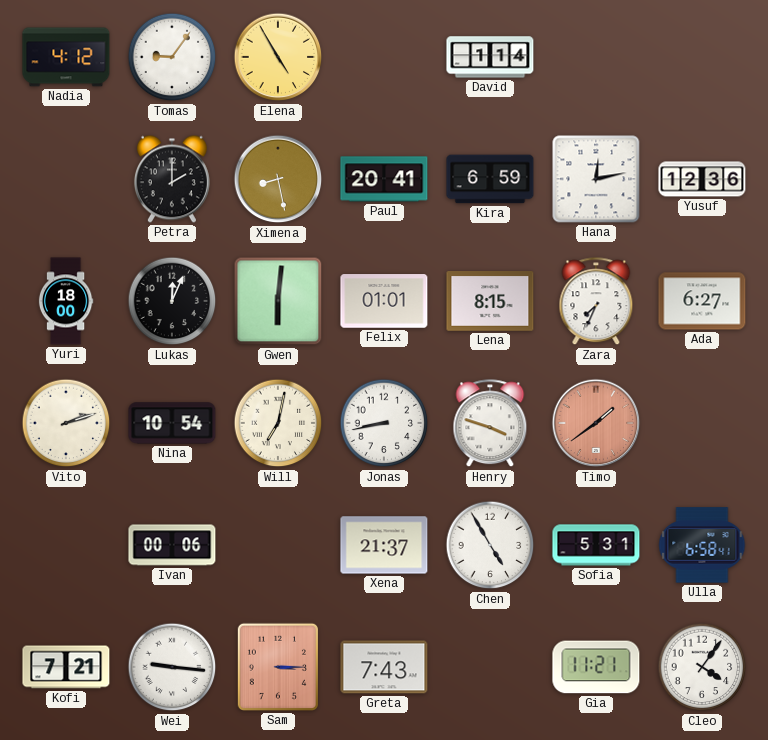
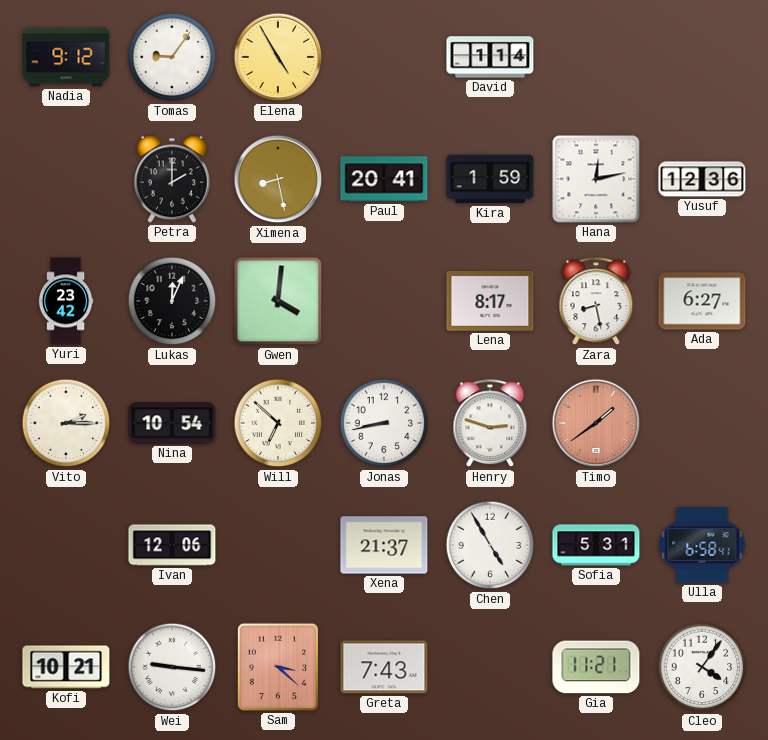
Nadia: 4:12 -> 9:12 (66, 57)
Kira: 6:59 -> 1:59 (490, 179)
Yuri: 18:00 -> 23:42 (66, 301)
Gwen: 6:01 -> 4:01 (278, 301)
Felix: 01:01 -> none (384, 301)
Lena: 8:15 -> 8:17 (490, 302)
Zara: 7:34 -> 8:28 (596, 302)
Vito: 2:12 -> 2:15 (66, 423)
Will: 7:02 -> 6:52 (278, 423)
Henry: 3:48 -> 2:48 (490, 424)
Ivan: 00:06 -> 12:06 (172, 545)
Kofi: 7:21 -> 10:21 (66, 667)
Sam: 3:15 -> 3:22 (278, 667)
